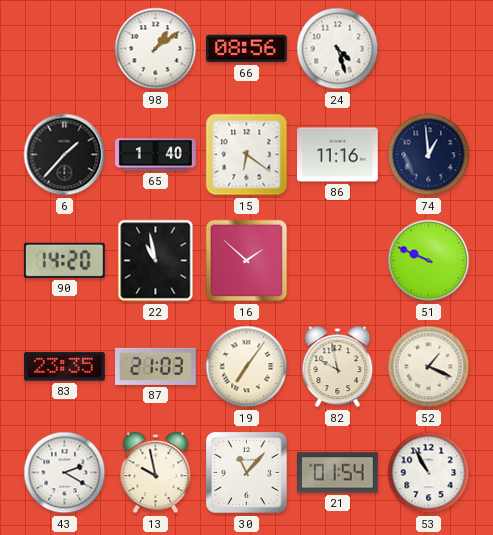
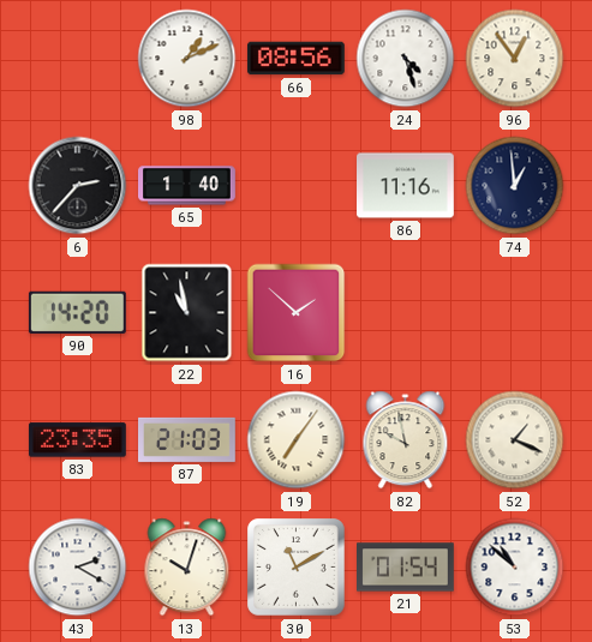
98: 1:09 -> 1:11 (187, 59)
96: none -> 12:54 (515, 59)
6: 1:37 -> 2:37 (78, 186)
15: 6:21 -> none (247, 155)
51: 9:49 -> none (429, 261)
13: 9:58 -> 10:03 (187, 568)
30: 11:07 -> 11:10 (297, 568)
53: 10:55 -> 10:52 (515, 568)
